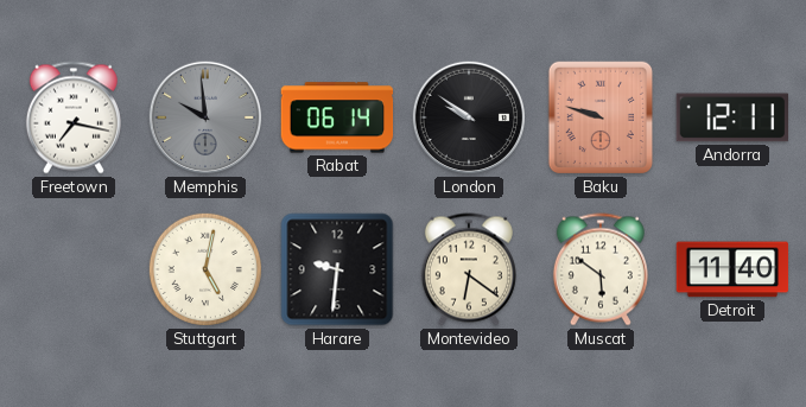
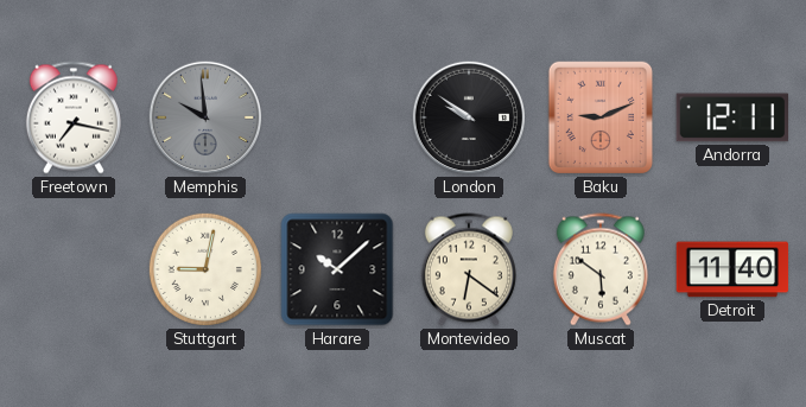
Rabat: 06:14 -> none (337, 117)
Baku: 9:48 -> 9:11 (599, 117)
Stuttgart: 5:02 -> 9:02 (205, 269)
Harare: 9:31 -> 10:08 (337, 269)
